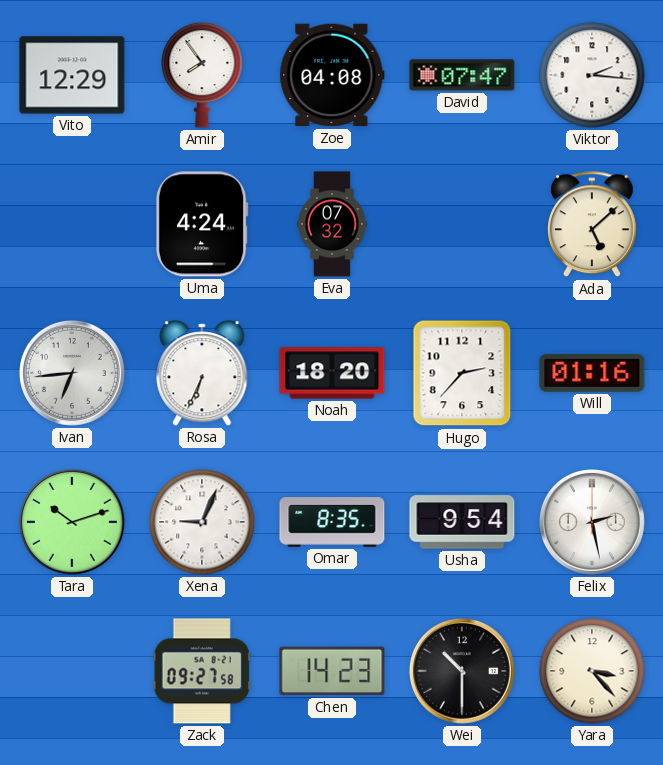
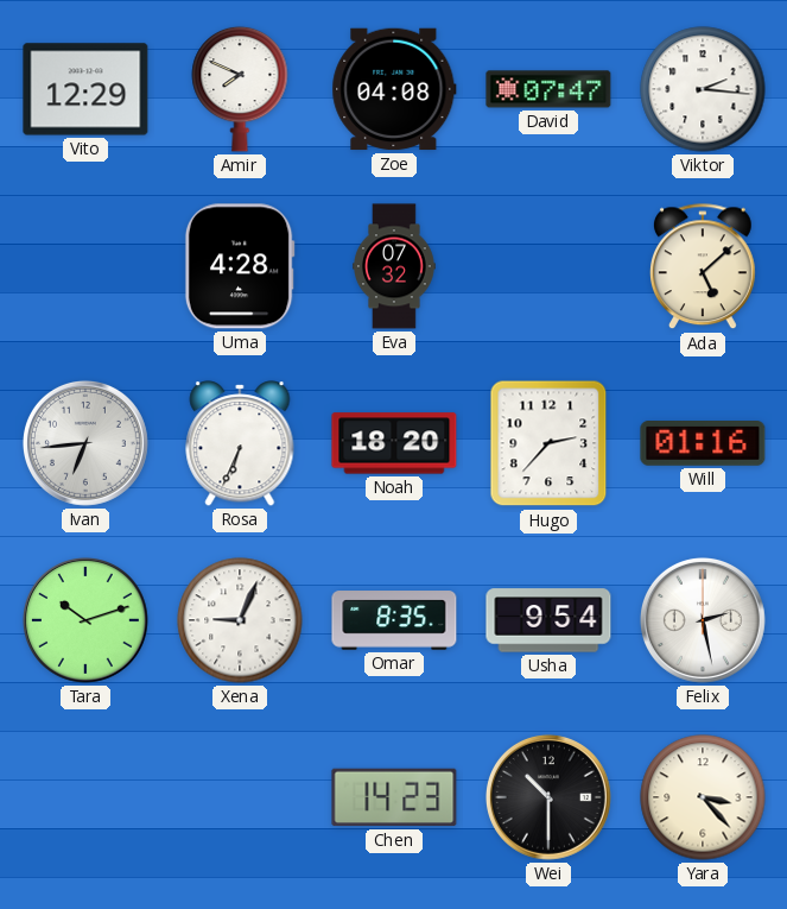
Amir: 7:54 -> 7:49 (240, 89)
Uma: 4:24 -> 4:28 (240, 266)
Zack: 09:27 -> none (202, 671)
